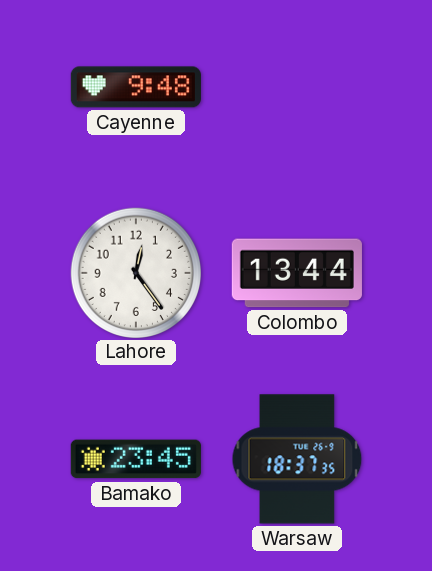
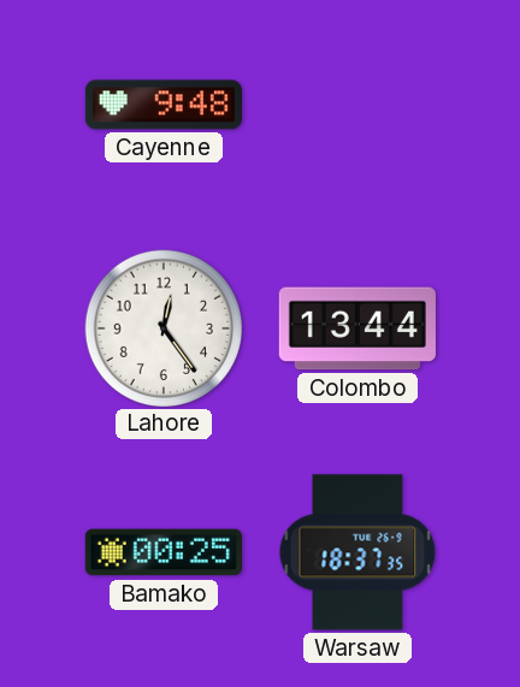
Bamako: 23:45 -> 00:25 (164, 552)
